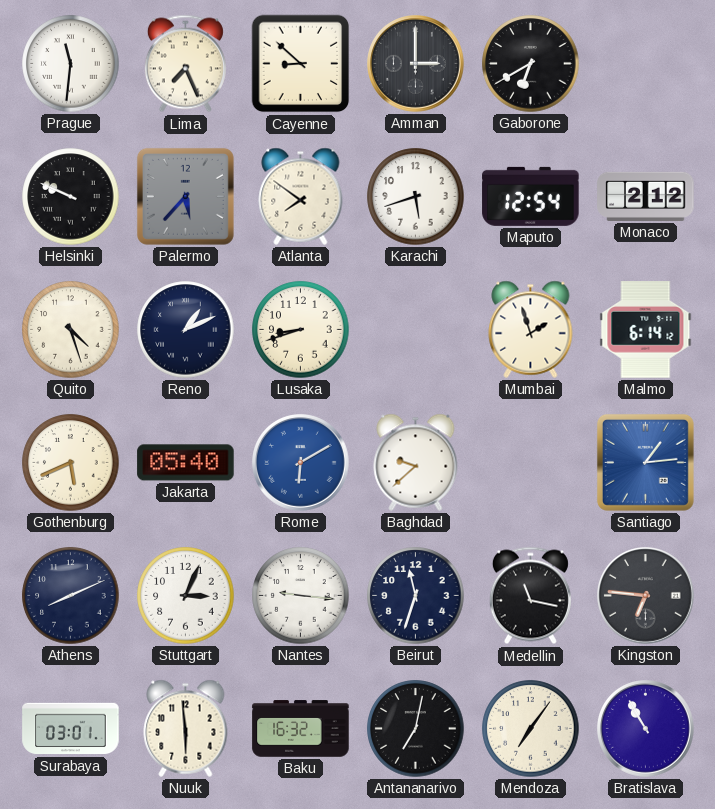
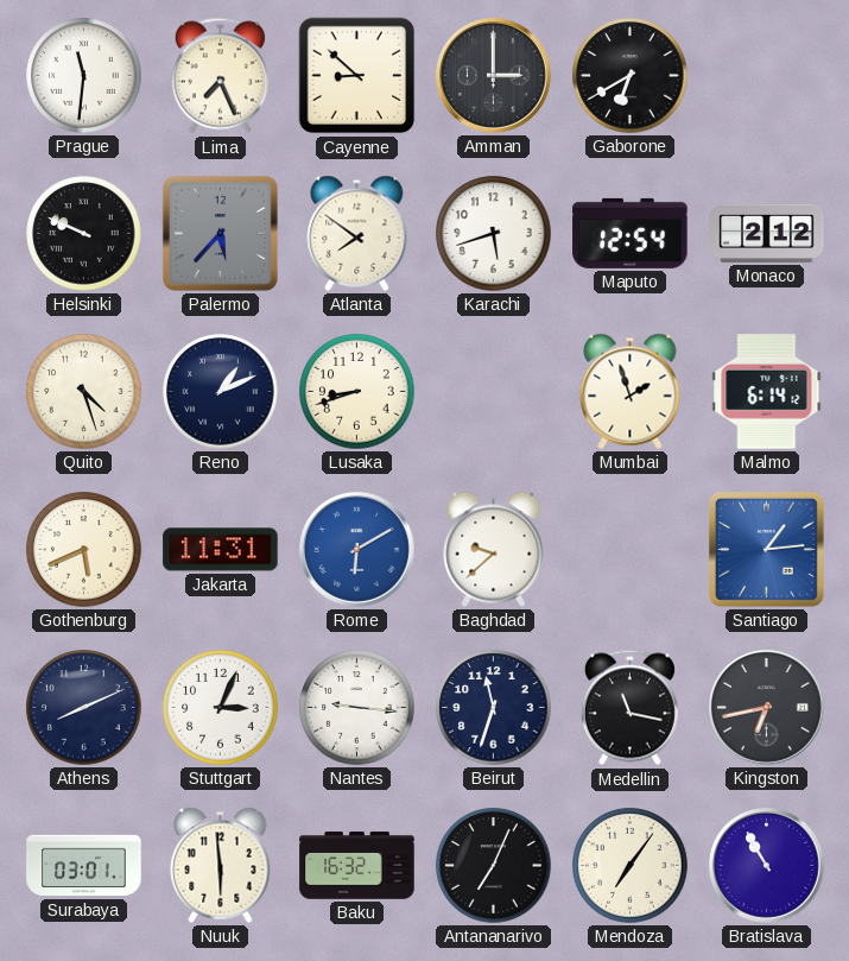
Jakarta: 05:40 -> 11:31 (221, 550)
Kingston: 6:46 -> 6:43 (767, 708)
Antananarivo: 7:02 -> 7:04 (494, 866)
